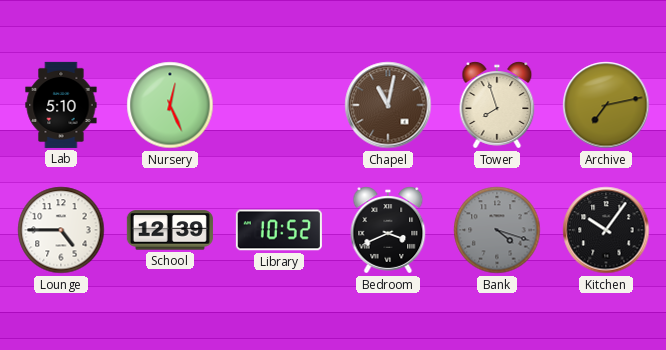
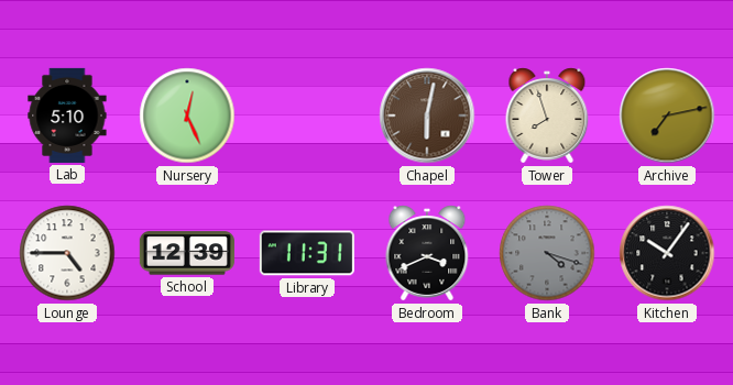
Chapel: 11:02 -> 6:02 (427, 116)
Library: 10:52 -> 11:31 (307, 253)
